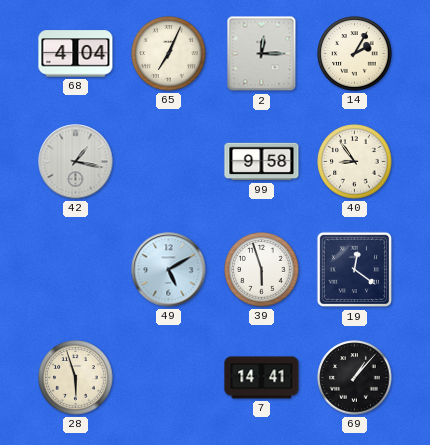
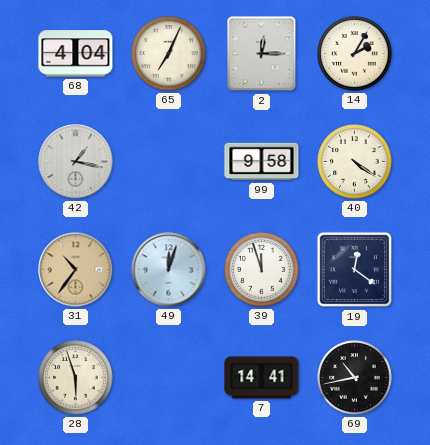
40: 8:54 -> 4:21 (355, 162)
31: none -> 10:36 (76, 270)
49: 5:10 -> 12:03 (169, 270)
39: 5:57 -> 11:57 (262, 270)
69: 1:07 -> 10:43 (355, 378)
